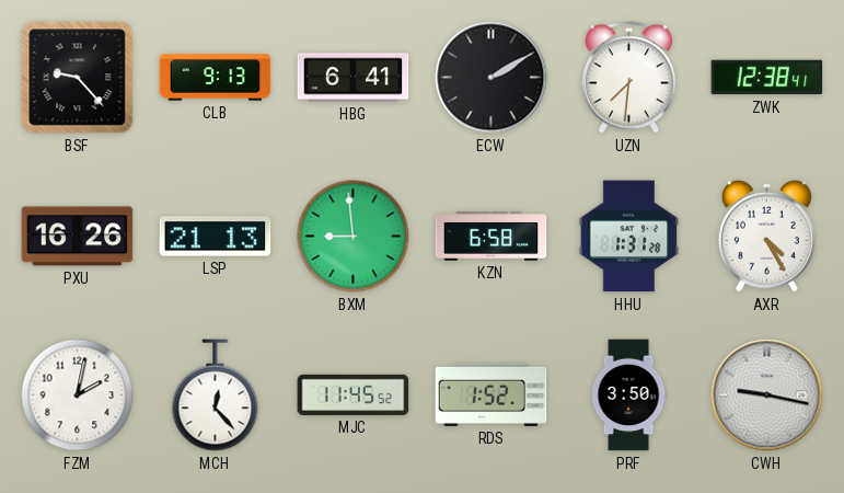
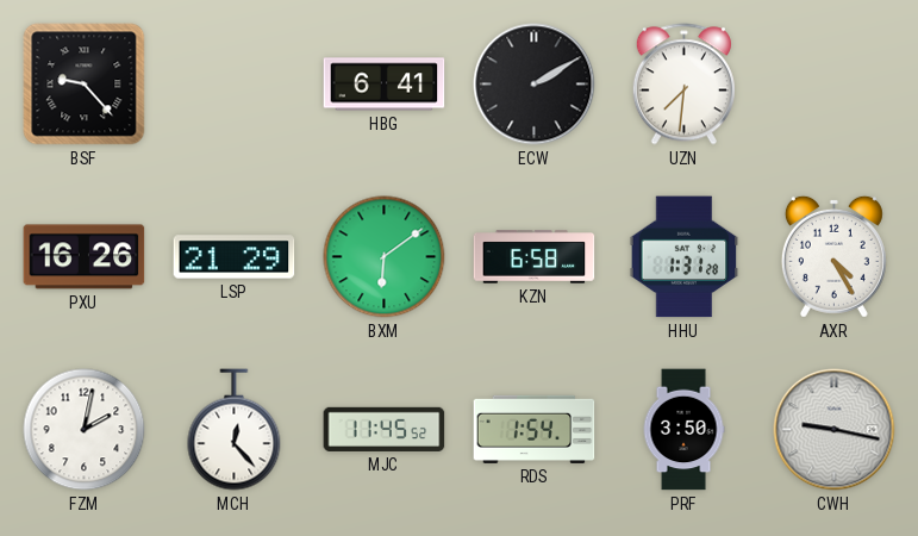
CLB: 9:13 -> none (216, 78)
ZWK: 12:38 -> none (767, 78)
LSP: 21:13 -> 21:29 (235, 257)
BXM: 8:59 -> 6:09 (385, 257)
RDS: 1:52 -> 1:54 (535, 429)
